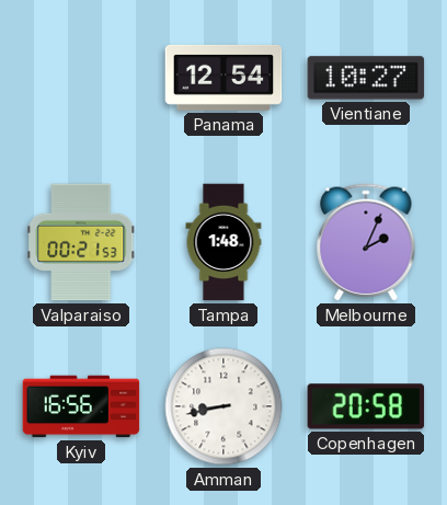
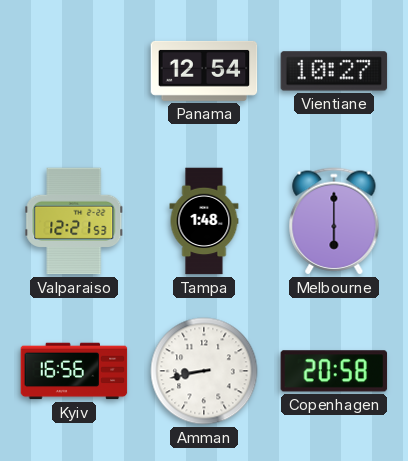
Valparaiso: 00:21 -> 12:21 (74, 221)
Melbourne: 2:04 -> 6:00 (334, 221)
